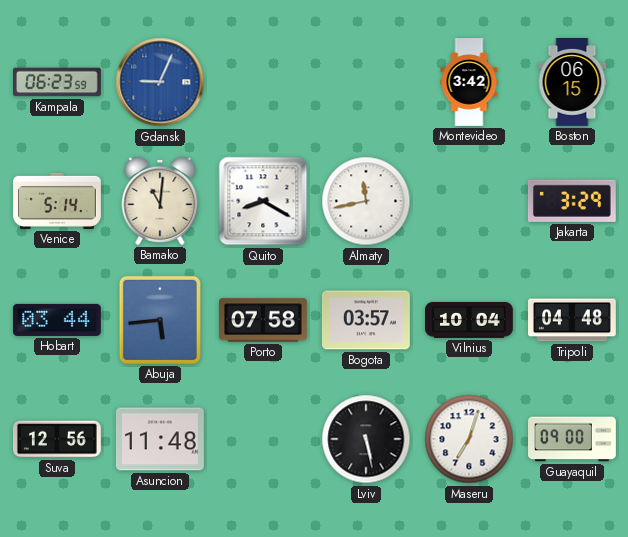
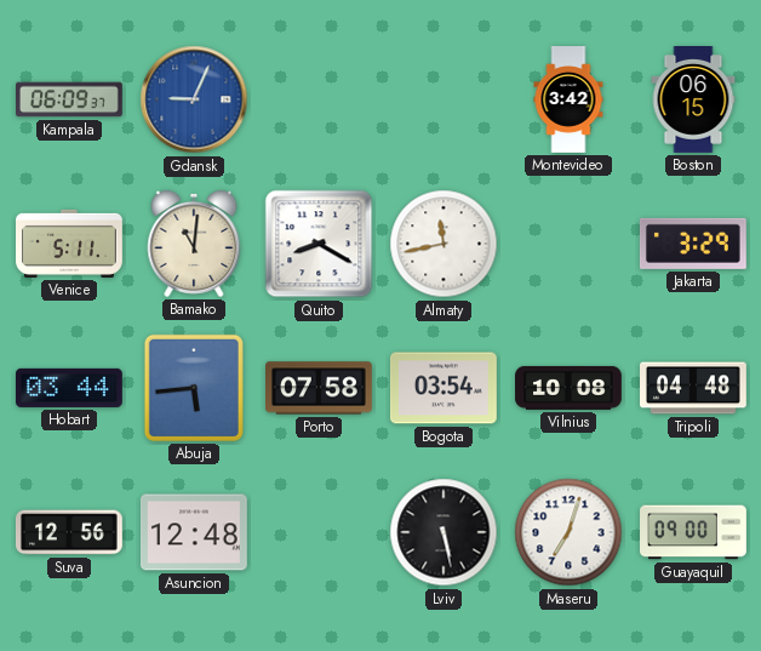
Kampala: 06:23 -> 06:09 (70, 99)
Venice: 5:14 -> 5:11 (70, 244)
Bogota: 03:57 -> 03:54 (444, 388)
Vilnius: 10:04 -> 10:08 (570, 388)
Asuncion: 11:48 -> 12:48 (194, 532)
